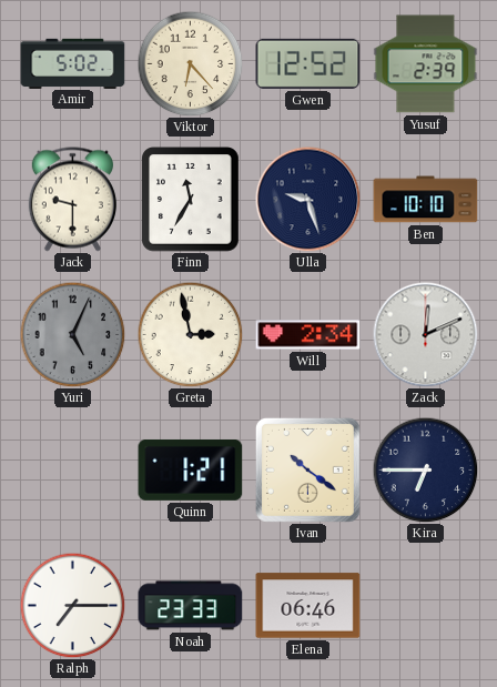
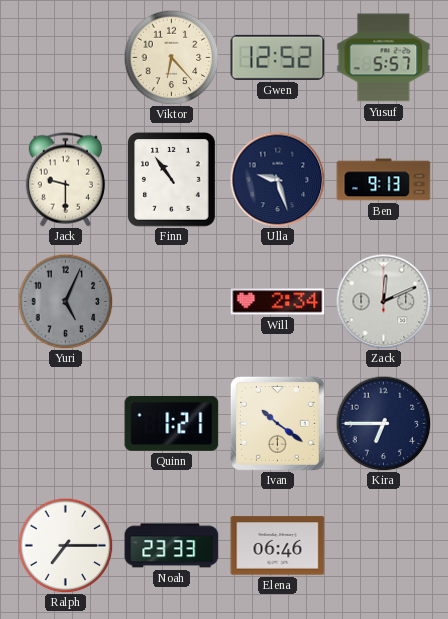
Amir: 5:02 -> none (73, 63)
Yusuf: 2:39 -> 5:57 (384, 58)
Finn: 11:35 -> 10:54 (172, 180)
Ben: 10:10 -> 9:13 (384, 180)
Greta: 2:58 -> none (190, 334)
